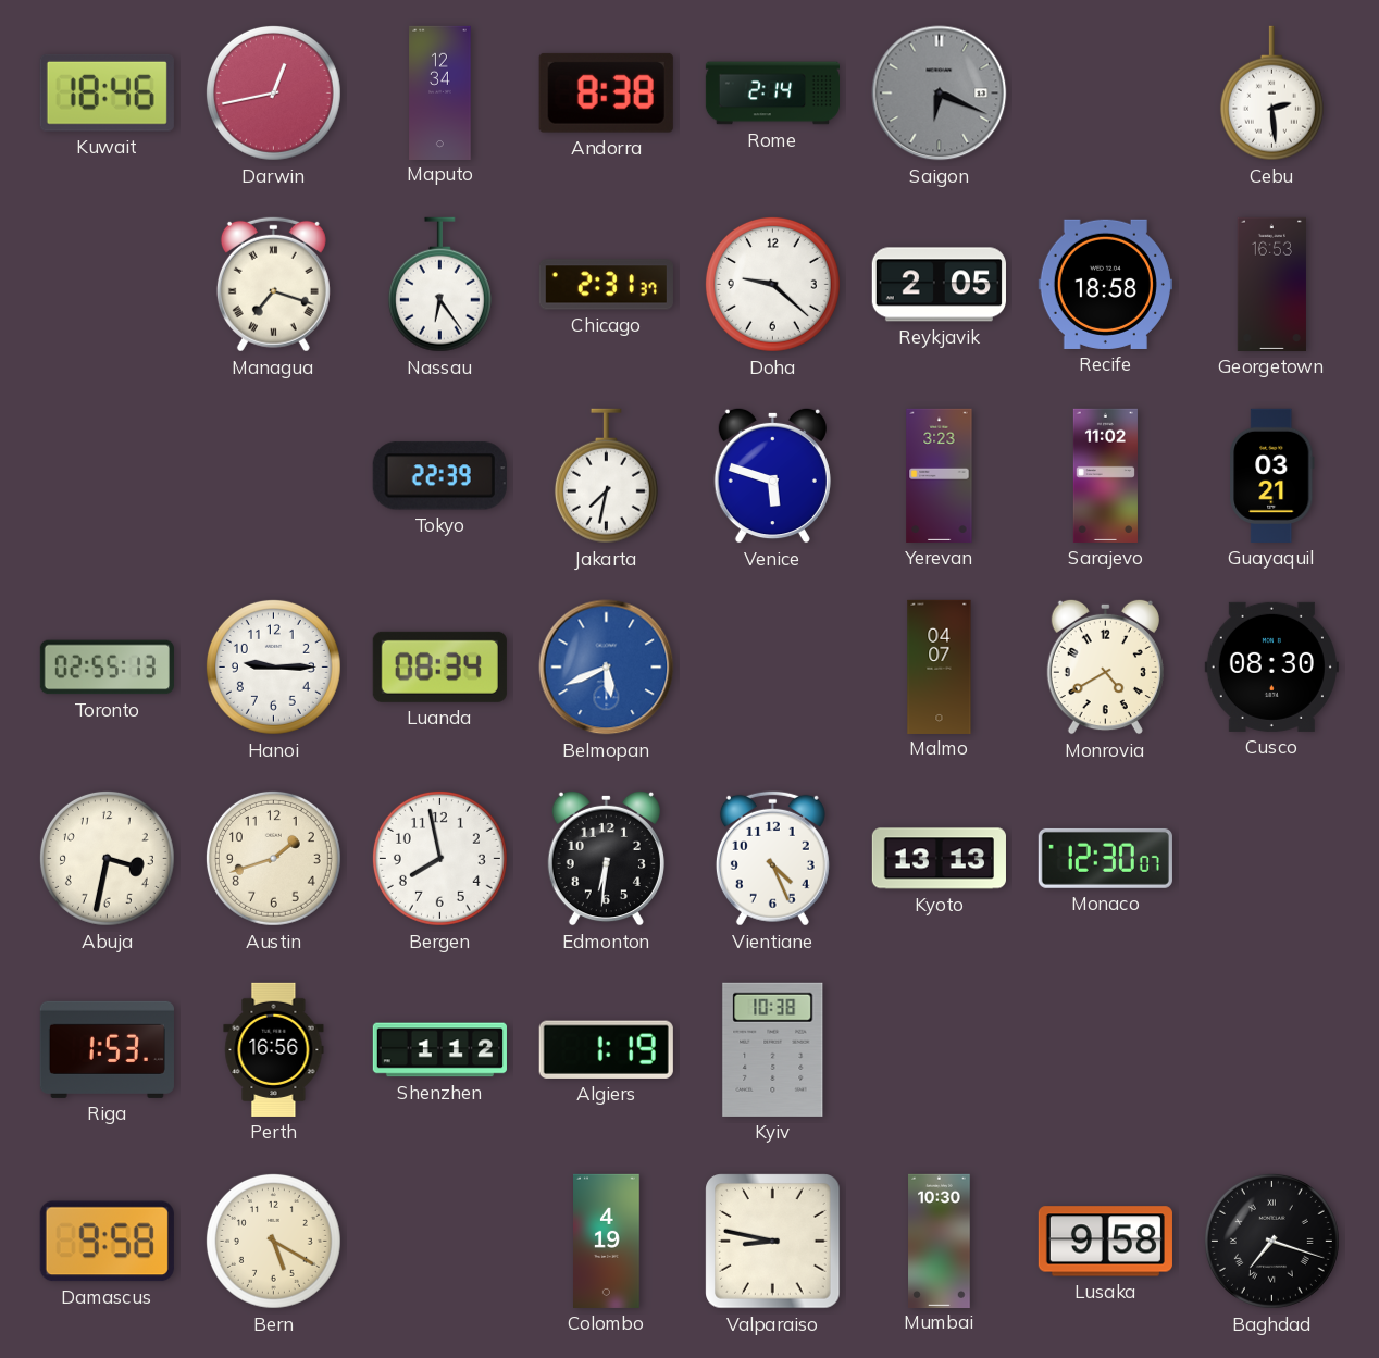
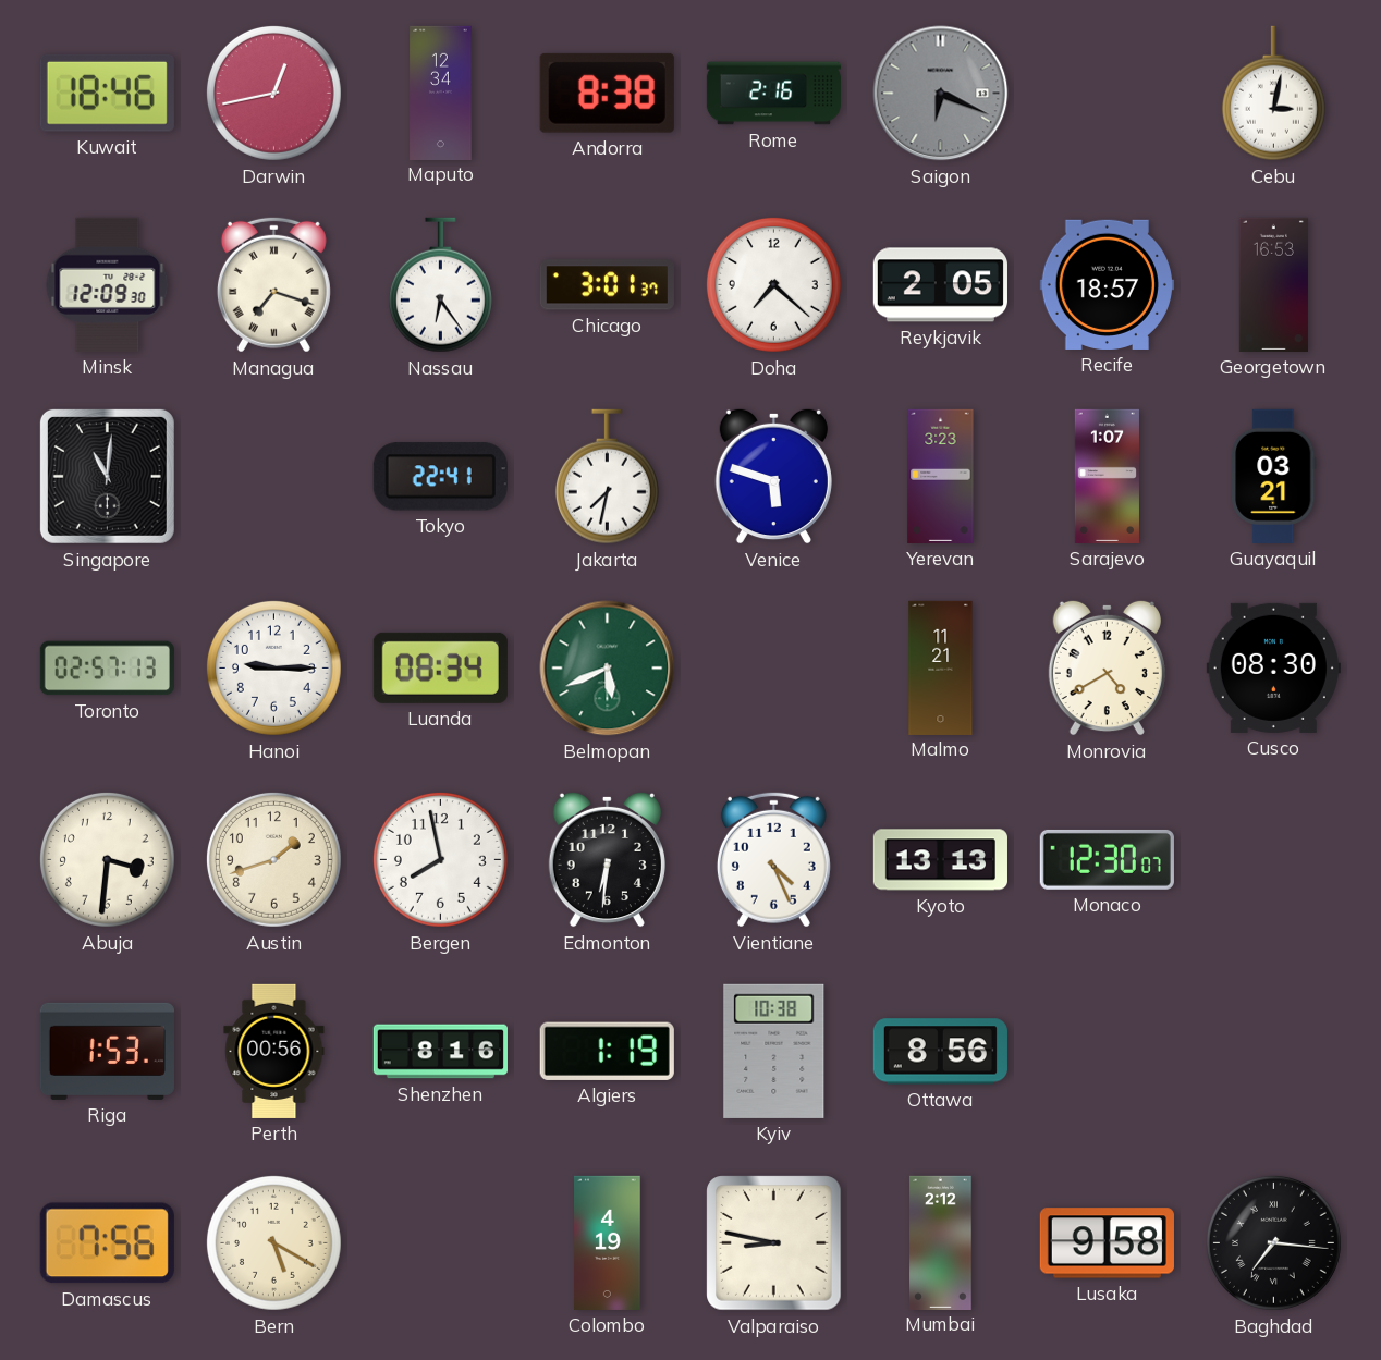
Rome: 2:14 -> 2:16 (773, 94)
Cebu: 2:29 -> 3:02 (1273, 94)
Minsk: none -> 12:09 (108, 284)
Chicago: 2:31 -> 3:01 (607, 285)
Doha: 9:22 -> 7:22 (773, 284)
Recife: 18:58 -> 18:57 (1107, 284)
Singapore: none -> 11:01 (107, 476)
Tokyo: 22:39 -> 22:41 (440, 477)
Sarajevo: 11:02 -> 1:07 (1107, 476)
Toronto: 02:55 -> 02:57 (107, 669)
Belmopan dial: blue -> green (608, 669)
Malmo: 04:07 -> 11:21 (941, 667)
Abuja: 3:32 -> 3:31 (107, 859)
Perth: 16:56 -> 00:56 (274, 1051)
Shenzhen: 1:12 -> 8:16 (440, 1052)
Ottawa: none -> 8:56 (940, 1052)
Damascus: 9:58 -> 7:56 (107, 1243)
Mumbai: 10:30 -> 2:12 (941, 1242)
Baghdad: 7:18 -> 7:16 (1273, 1242)
